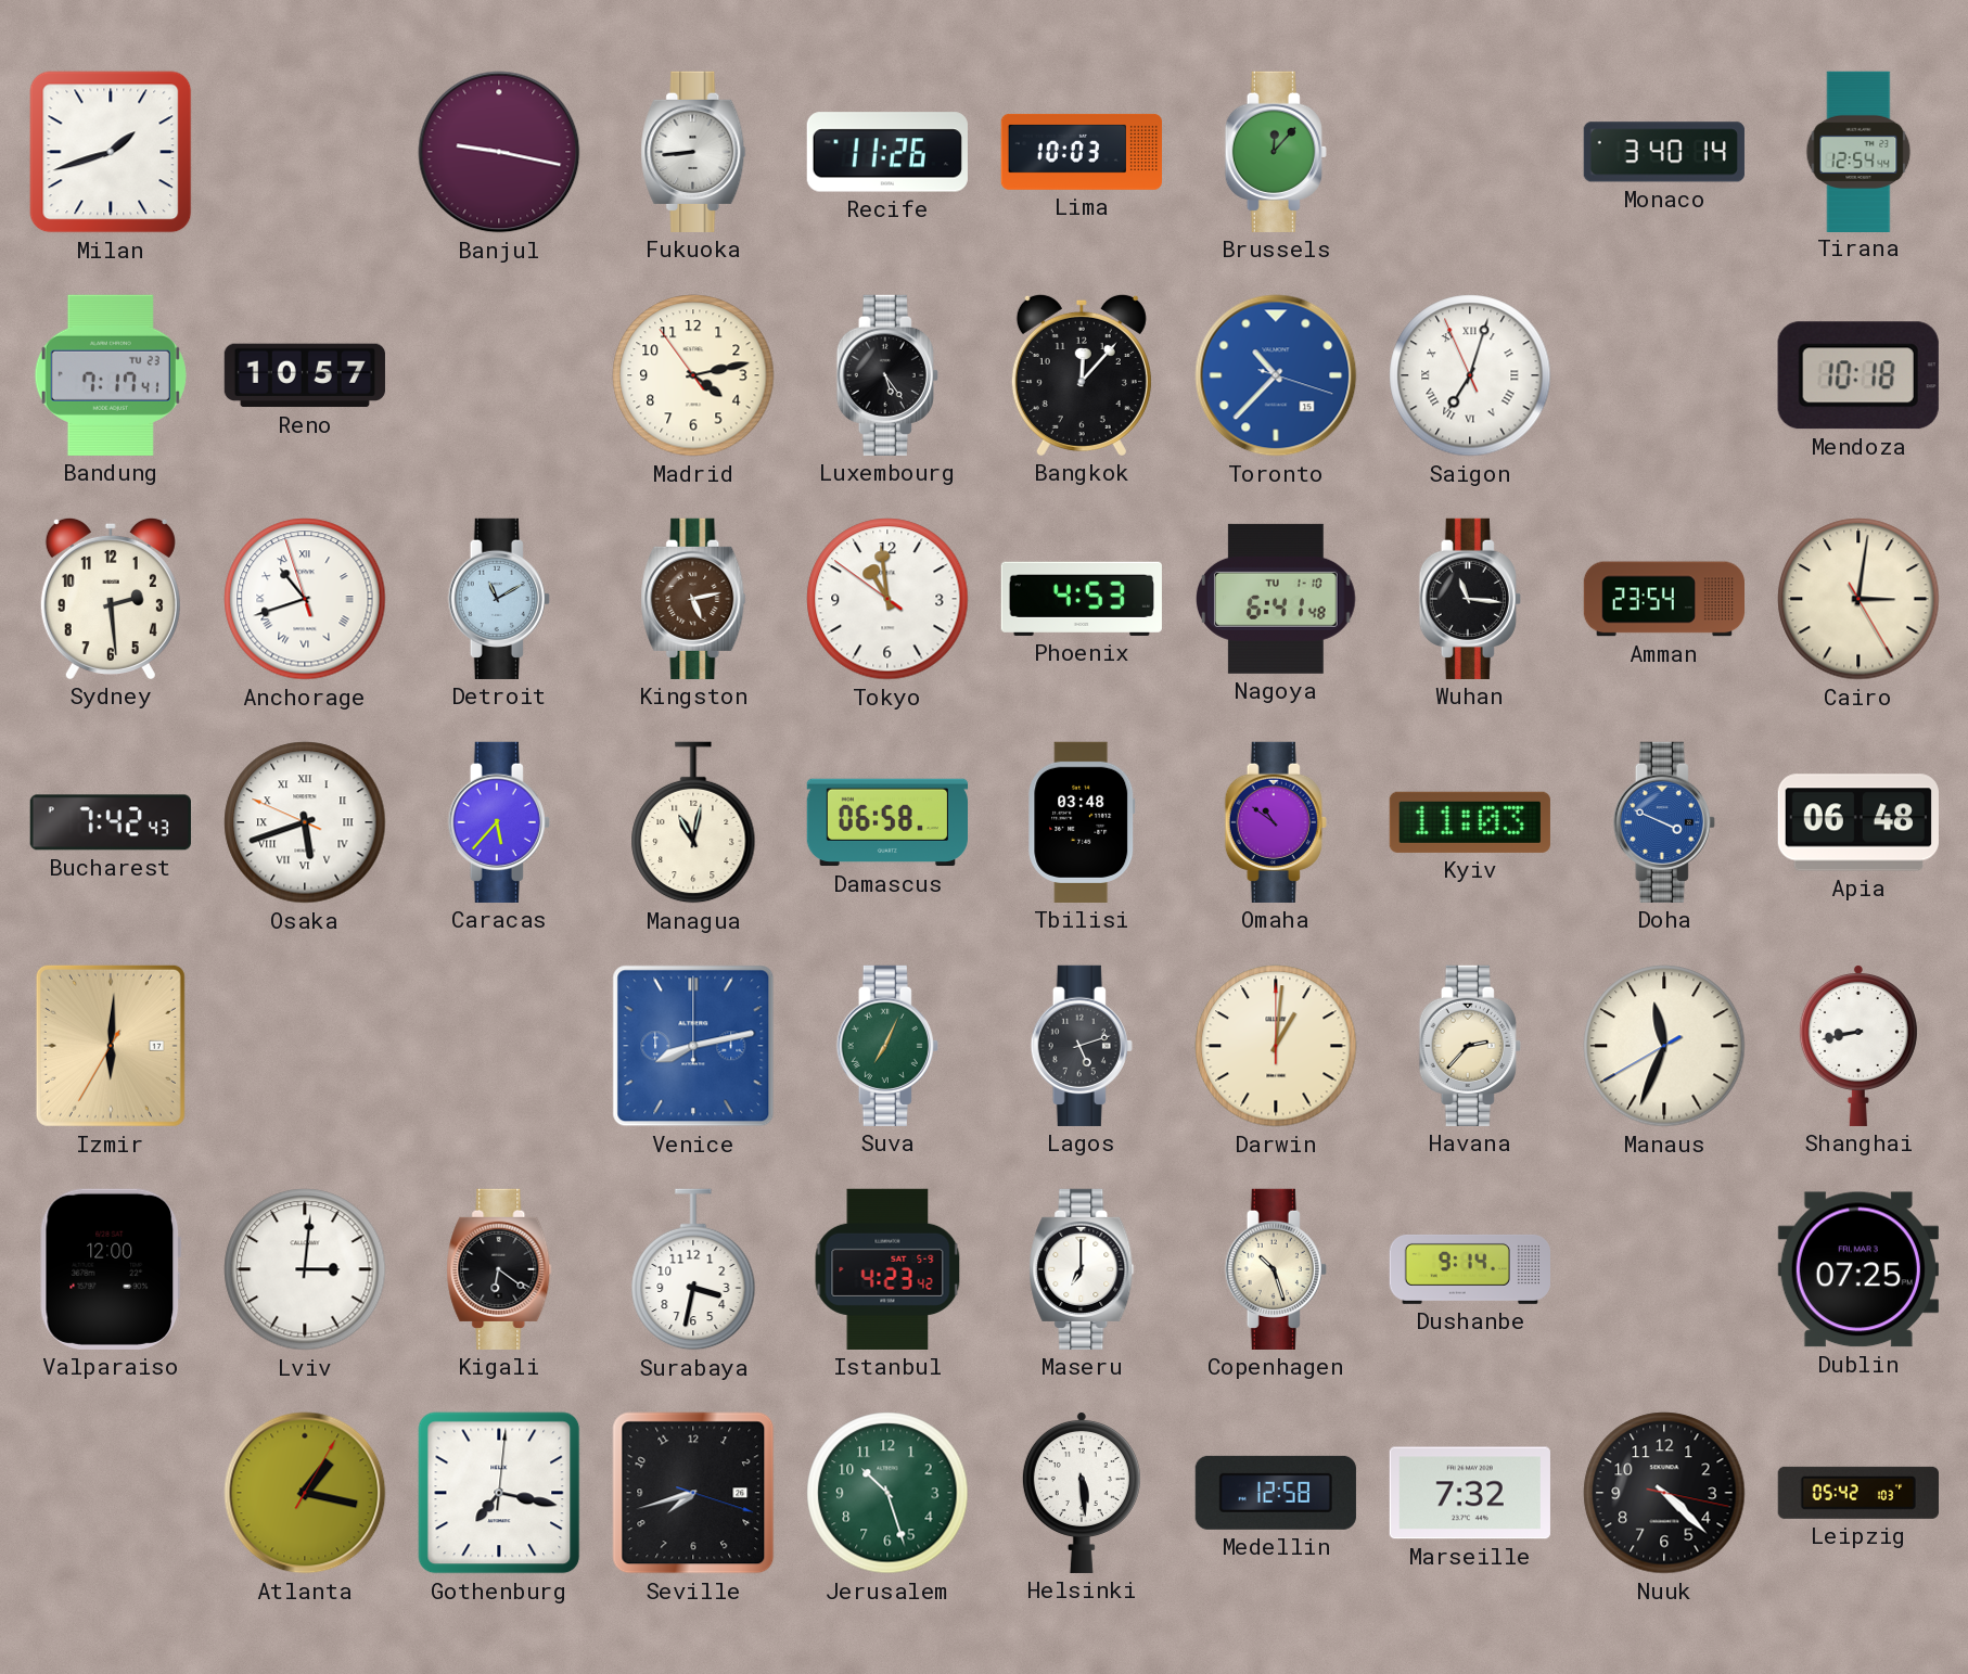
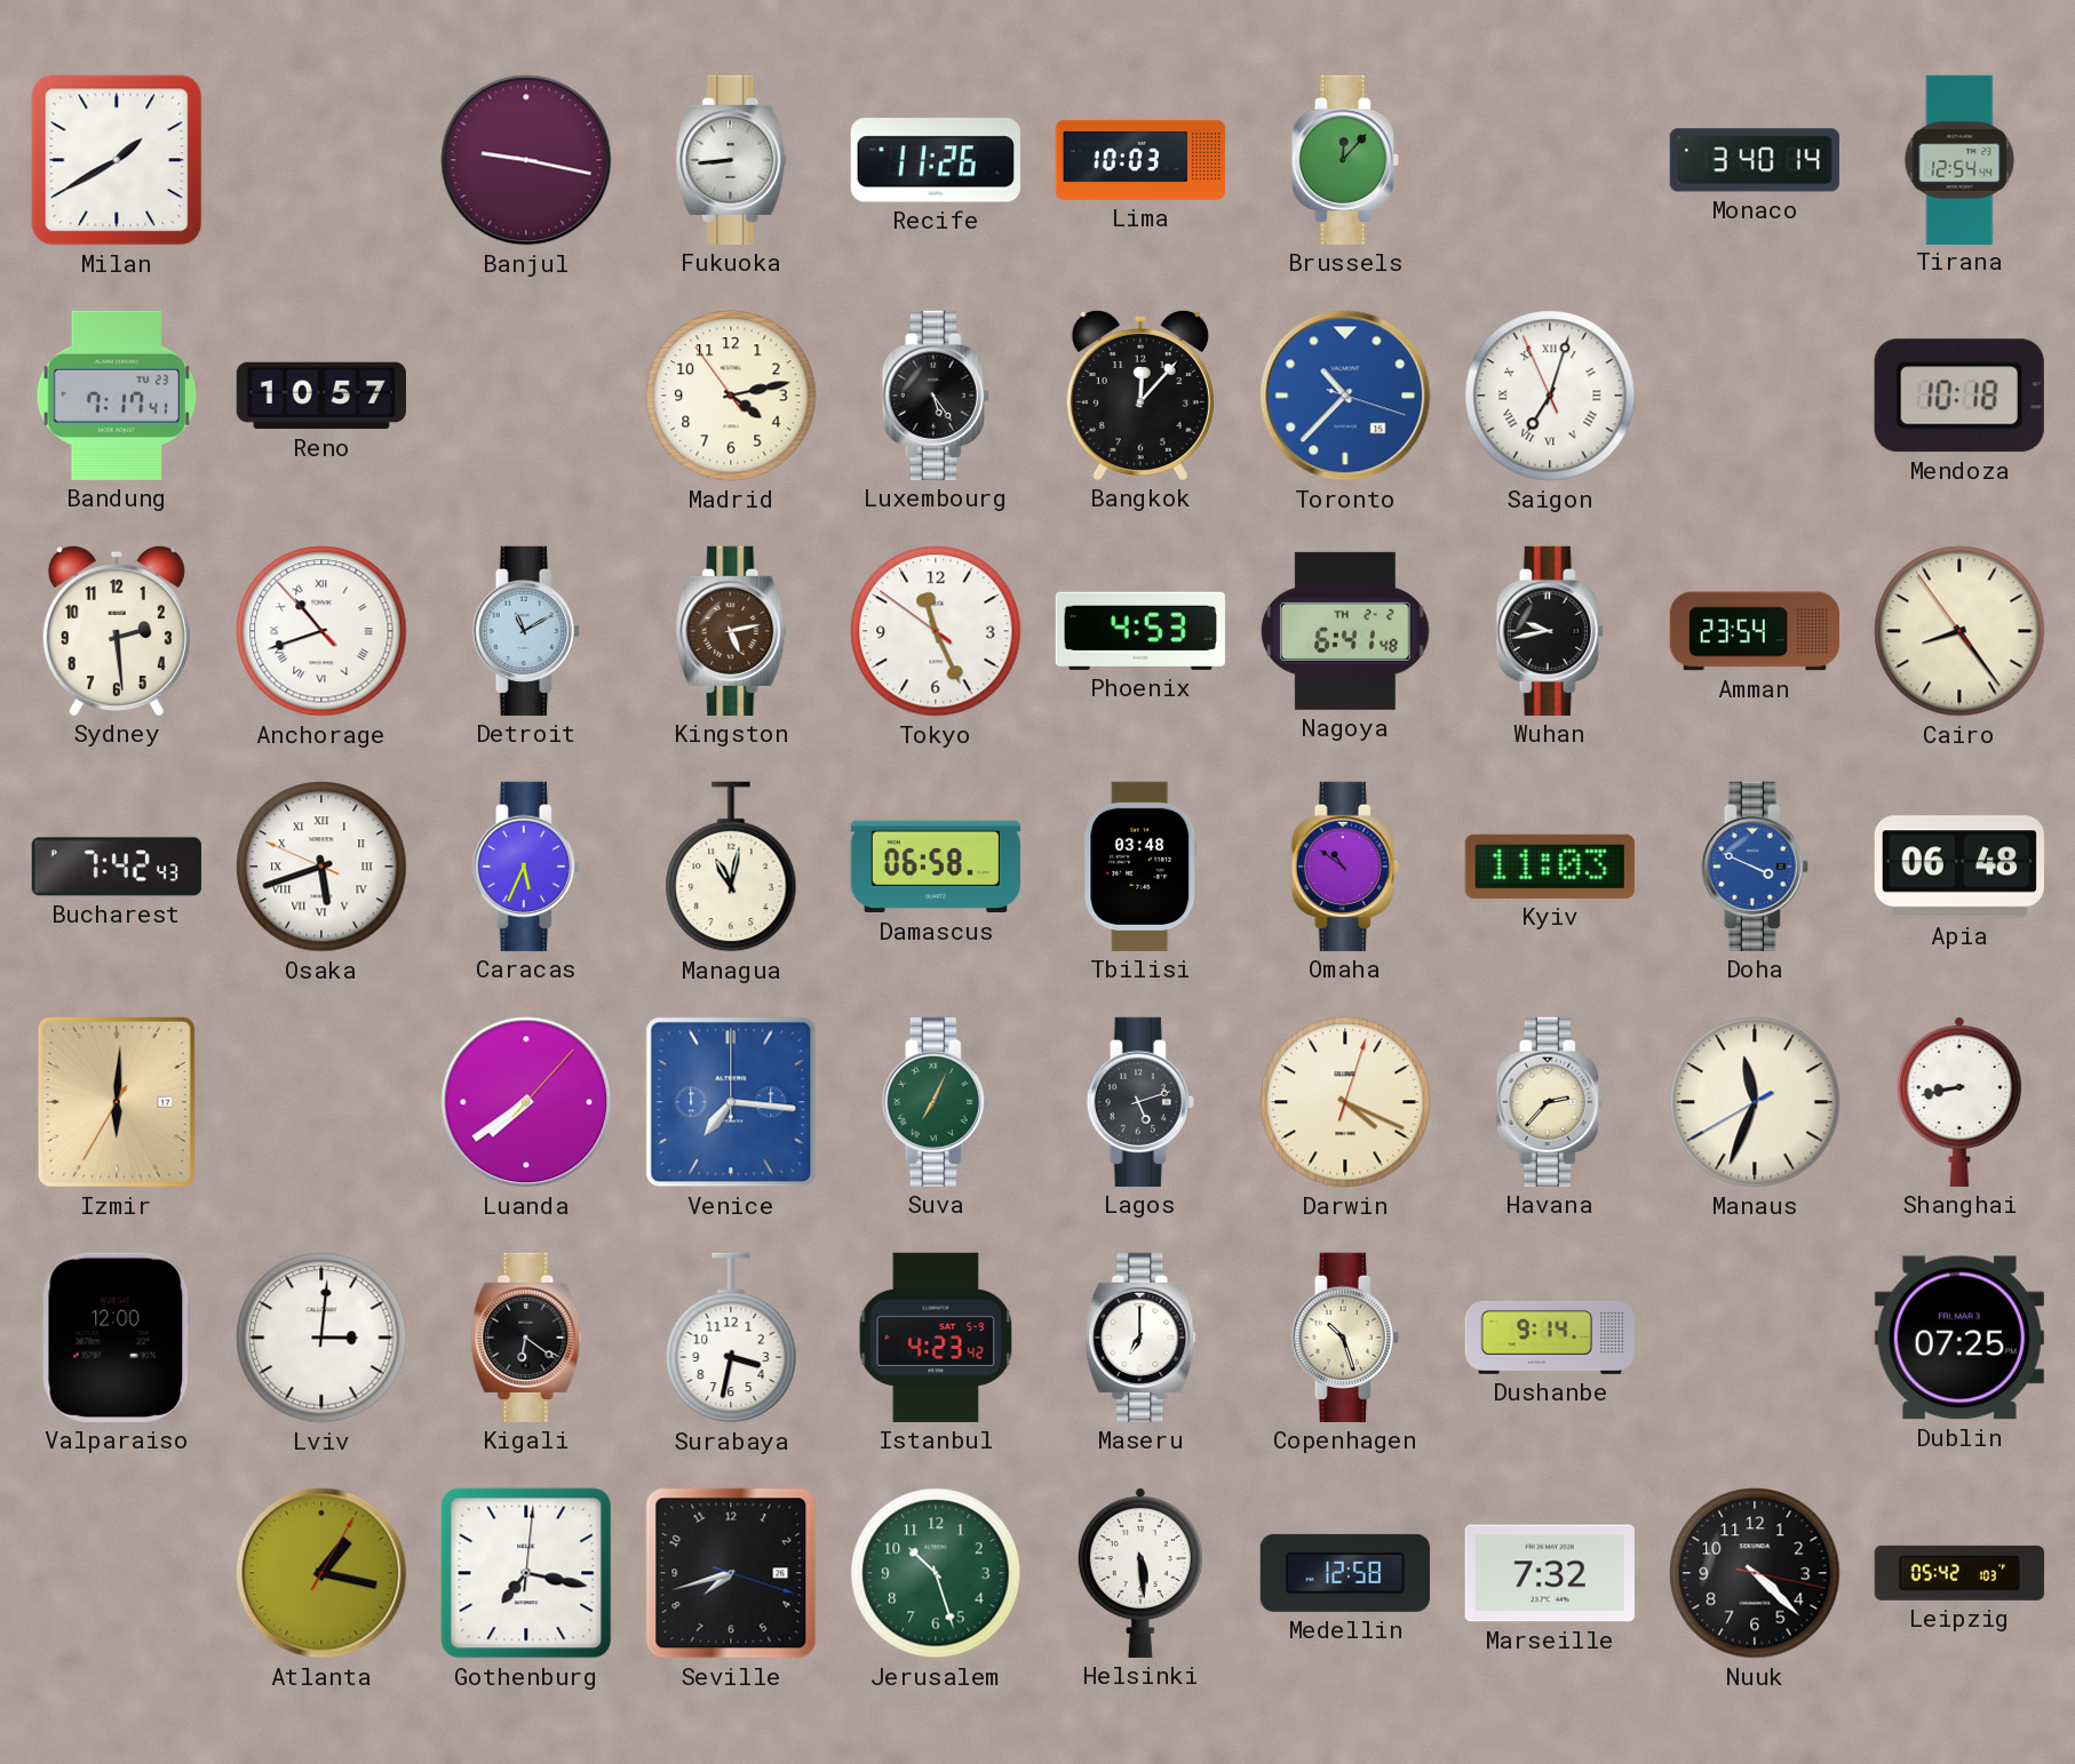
Milan: 1:42 -> 1:40 (117, 160)
Anchorage: 10:41:57 -> 10:41:53 (321, 631)
Tokyo: 10:58 -> 11:25 (936, 631)
Nagoya date: TU 1-10 -> TH 2-2 (1346, 631)
Wuhan: 11:16 -> 9:43 (1550, 631)
Cairo: 3:01 -> 8:23 (1959, 631)
Caracas: 5:37 -> 5:34 (526, 867)
Luanda: none -> 7:39 (526, 1102)
Venice: 8:13 -> 7:16 (731, 1102)
Darwin: 1:01 -> 4:19 (1345, 1102)
